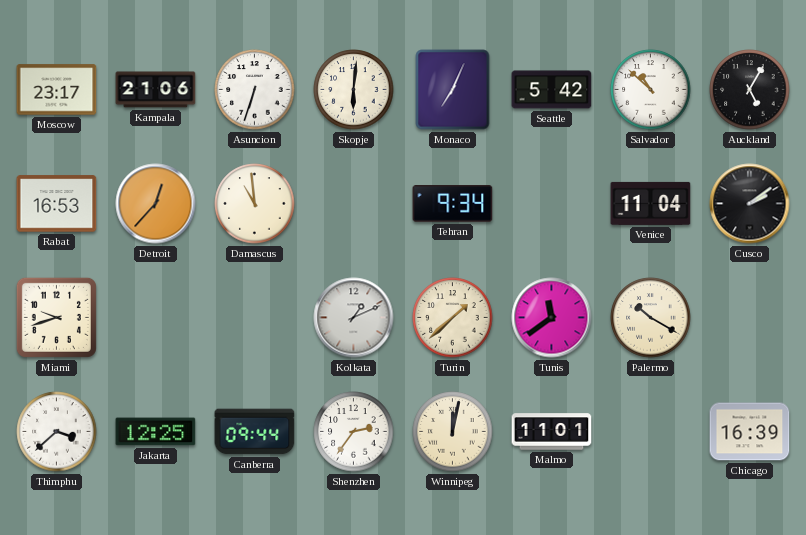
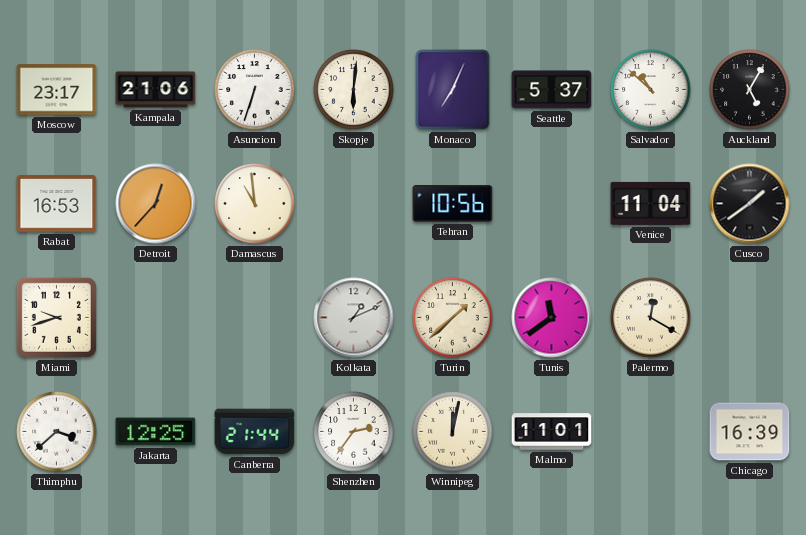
Seattle: 5:42 -> 5:37 (552, 90)
Tehran: 9:34 -> 10:56 (453, 204)
Cusco: 2:09 -> 1:39 (750, 204)
Palermo: 10:20 -> 12:20 (651, 318)
Canberra: 09:44 -> 21:44 (255, 432)
